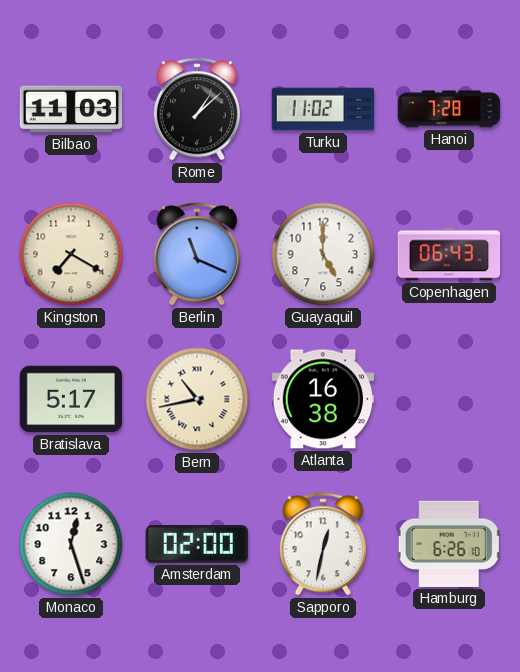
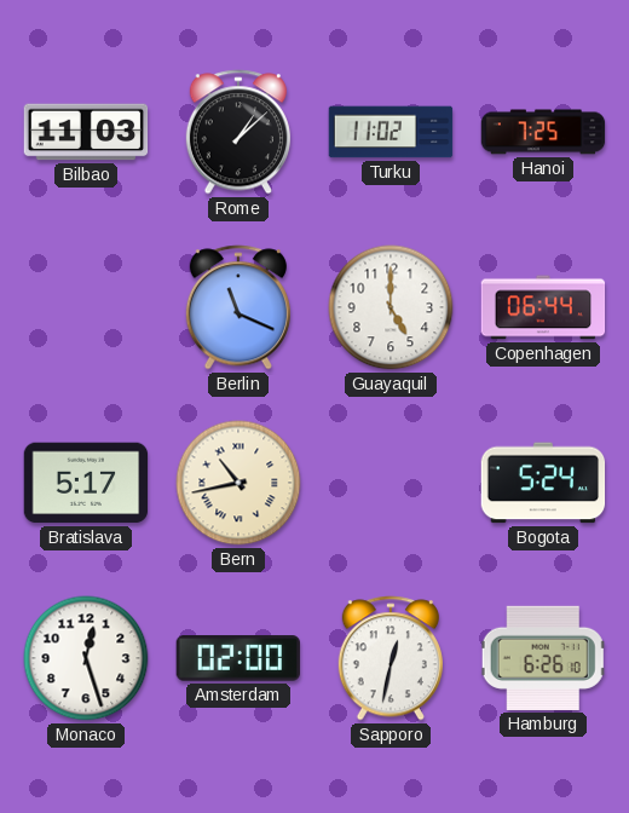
Hanoi: 7:28 -> 7:25 (543, 132)
Kingston: 7:20 -> none (71, 254)
Copenhagen: 06:43 -> 06:44 (543, 307)
Atlanta: 16:38 -> none (323, 399)
Bogota: none -> 5:24 (543, 483)
